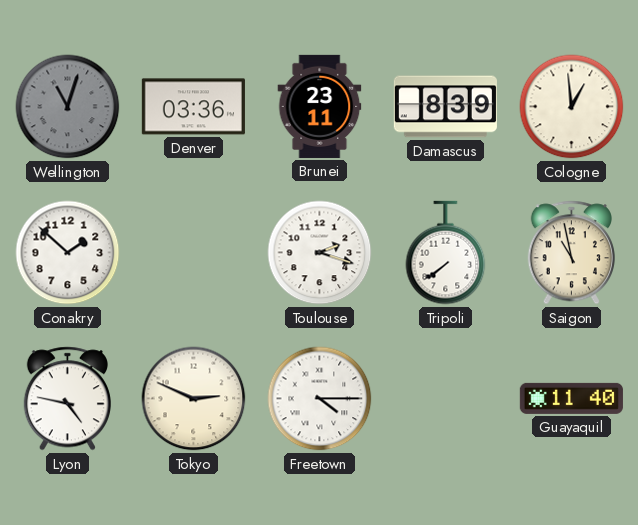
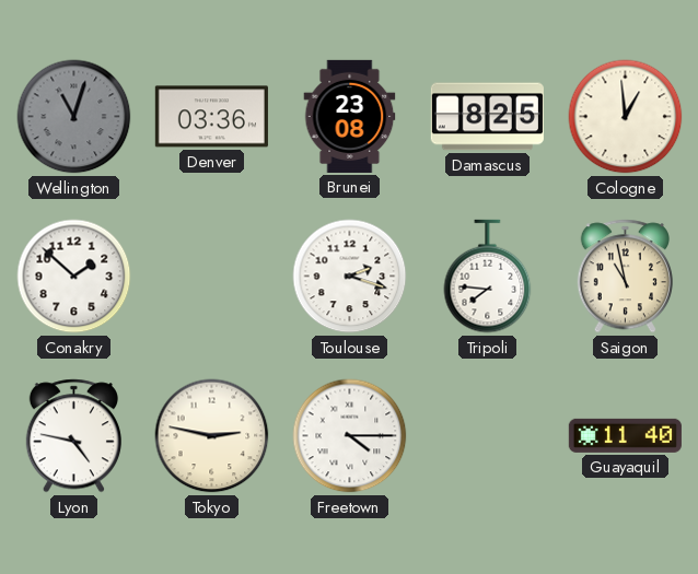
Brunei: 23:11 -> 23:08 (350, 116)
Damascus: 8:39 -> 8:25 (487, 117)
Tripoli: 7:39 -> 7:46 (488, 277)
Tokyo: 2:49 -> 2:47 (212, 436)
